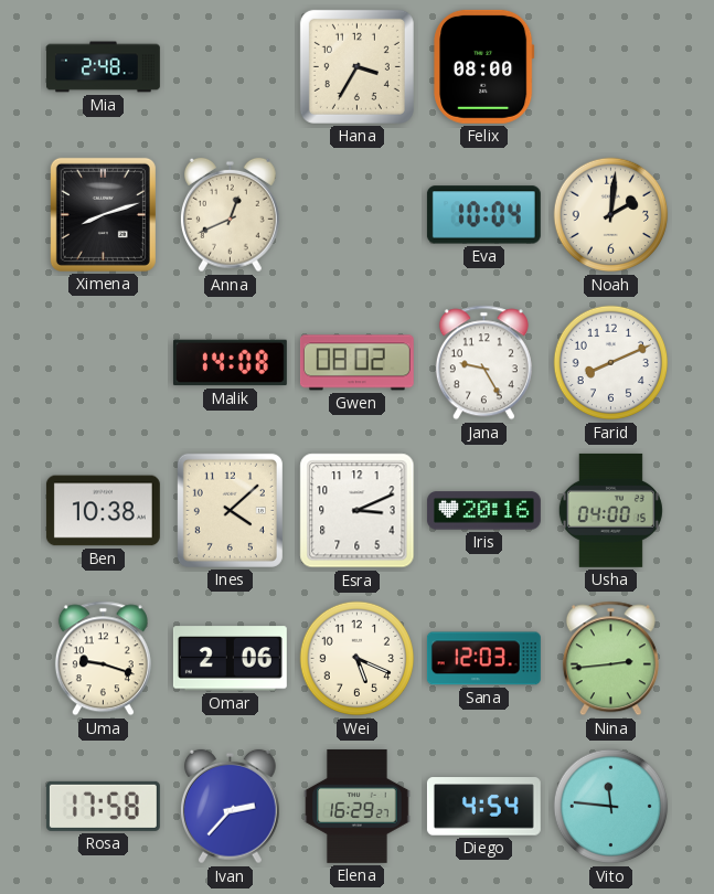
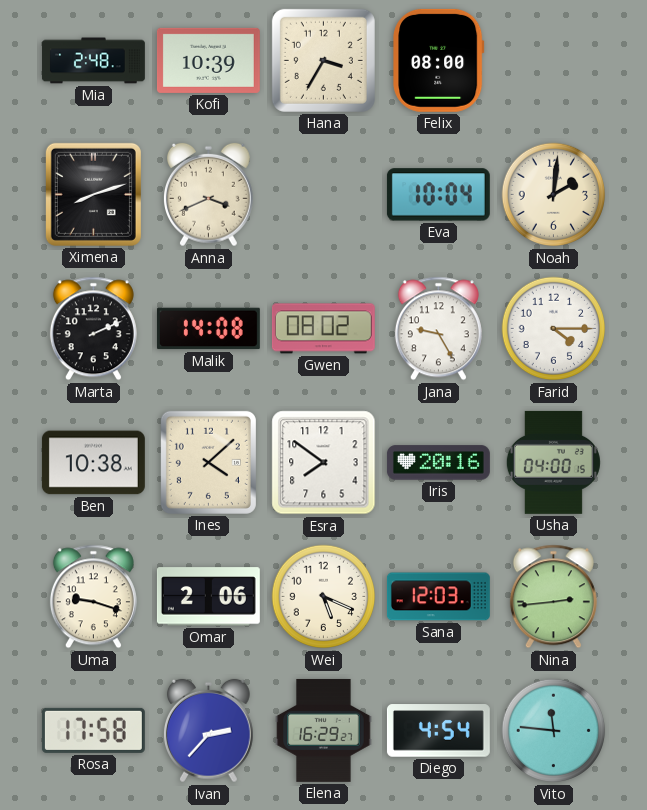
Kofi: none -> 10:39 (208, 60)
Anna: 12:41 -> 3:41 (208, 195)
Marta: none -> 2:11 (93, 329)
Farid: 8:11 -> 4:15 (554, 329)
Esra: 3:11 -> 7:51 (324, 463)
